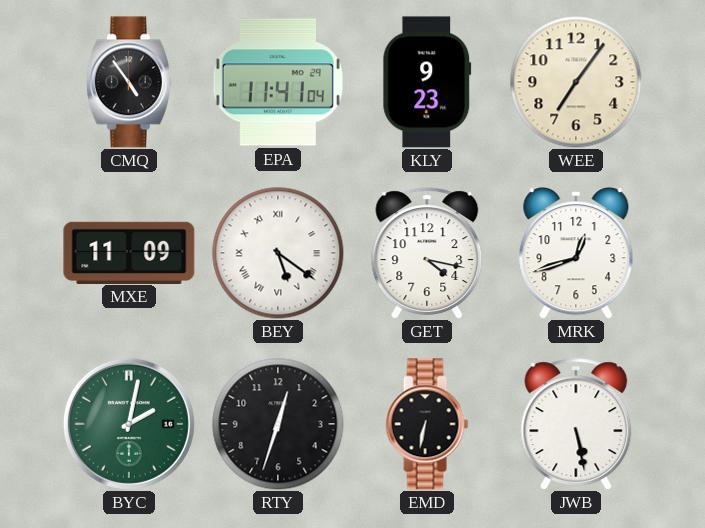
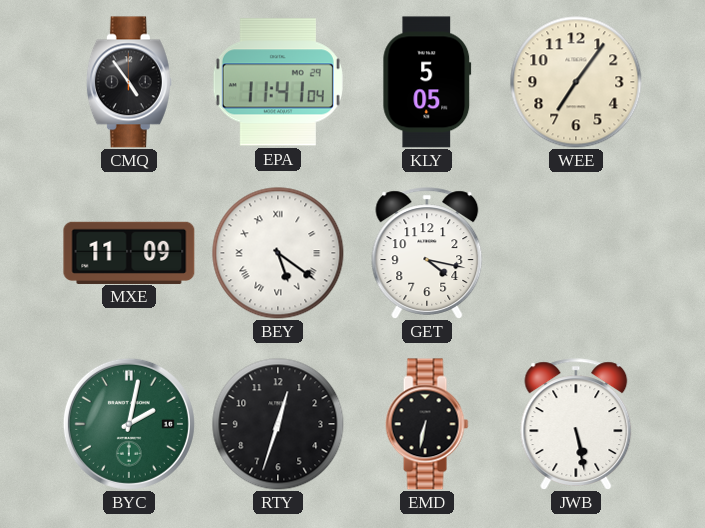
KLY: 9:23 -> 5:05 (427, 82)
MRK: 12:42 -> none (576, 254)
